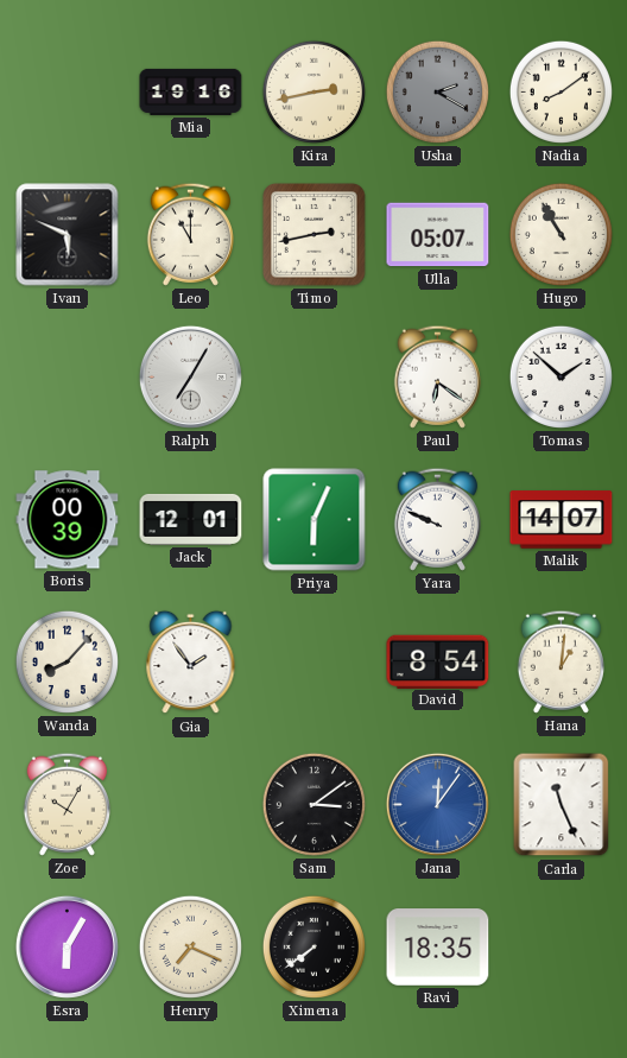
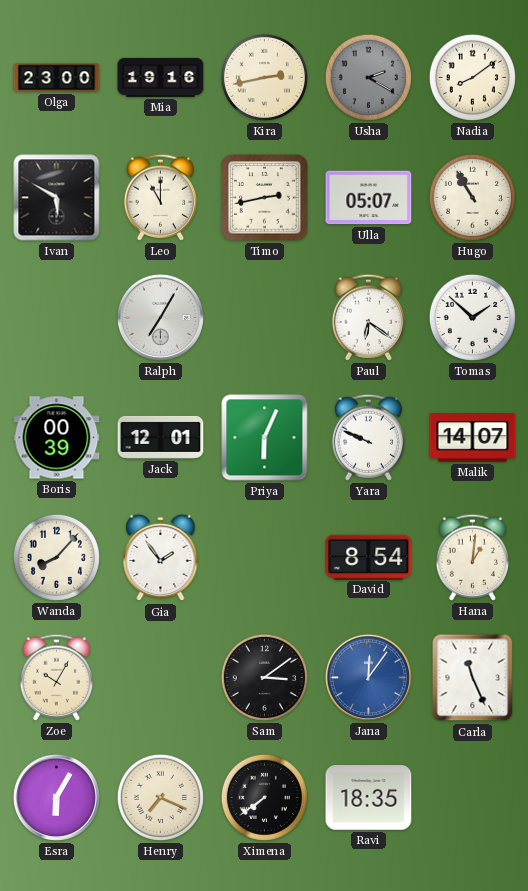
Olga: none -> 23:00 (57, 78)
Ivan: 5:49 -> 5:50 (57, 198)
